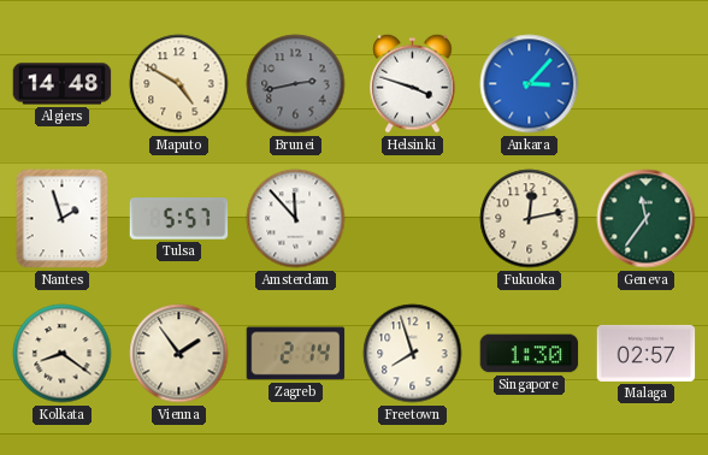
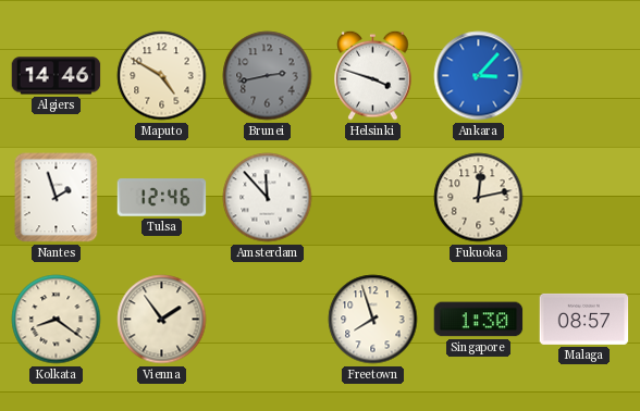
Algiers: 14:48 -> 14:46 (57, 76)
Tulsa: 5:57 -> 12:46 (162, 198)
Geneva: 11:36 -> none (647, 219)
Zagreb: 2:14 -> none (296, 354)
Malaga: 02:57 -> 08:57 (584, 319)
